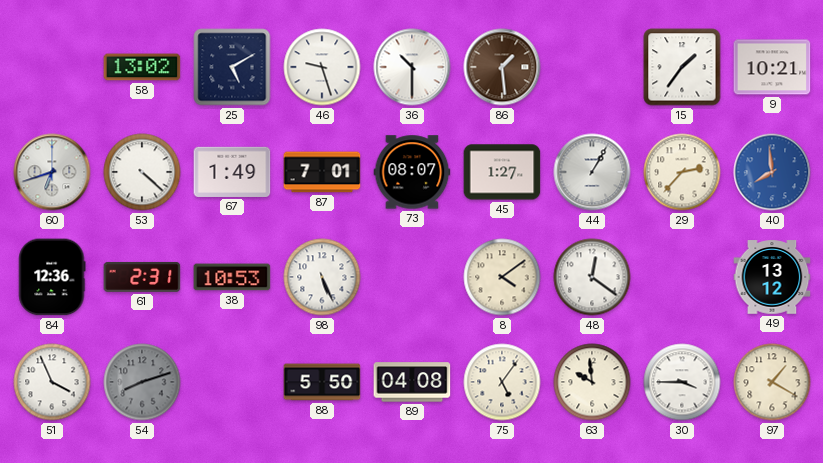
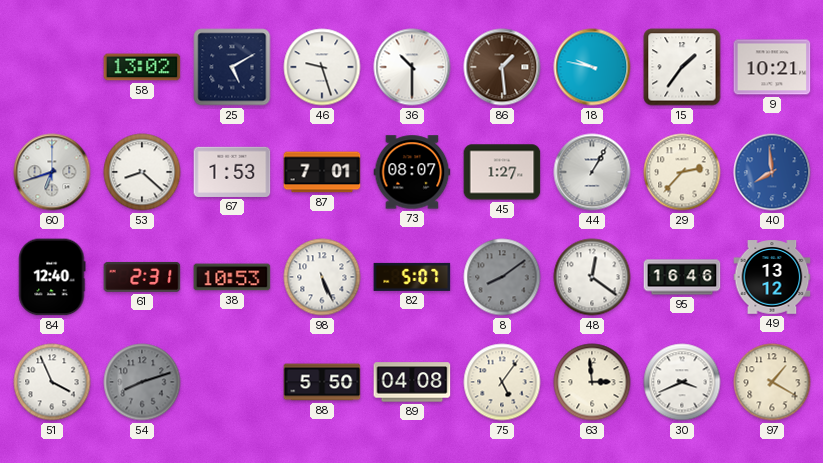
18: none -> 9:47 (592, 67)
53: 4:22 -> 8:22 (142, 172)
67: 1:49 -> 1:53 (232, 172)
84: 12:36 -> 12:40 (52, 277)
82: none -> 5:07 (412, 277)
8: 4:09 -> 8:09 (502, 277)
8 dial: cream -> grey (502, 277)
95: none -> 16:46 (682, 277)
63: 9:59 -> 2:59 (592, 382)
30: 3:45 -> 3:41 (682, 382)
